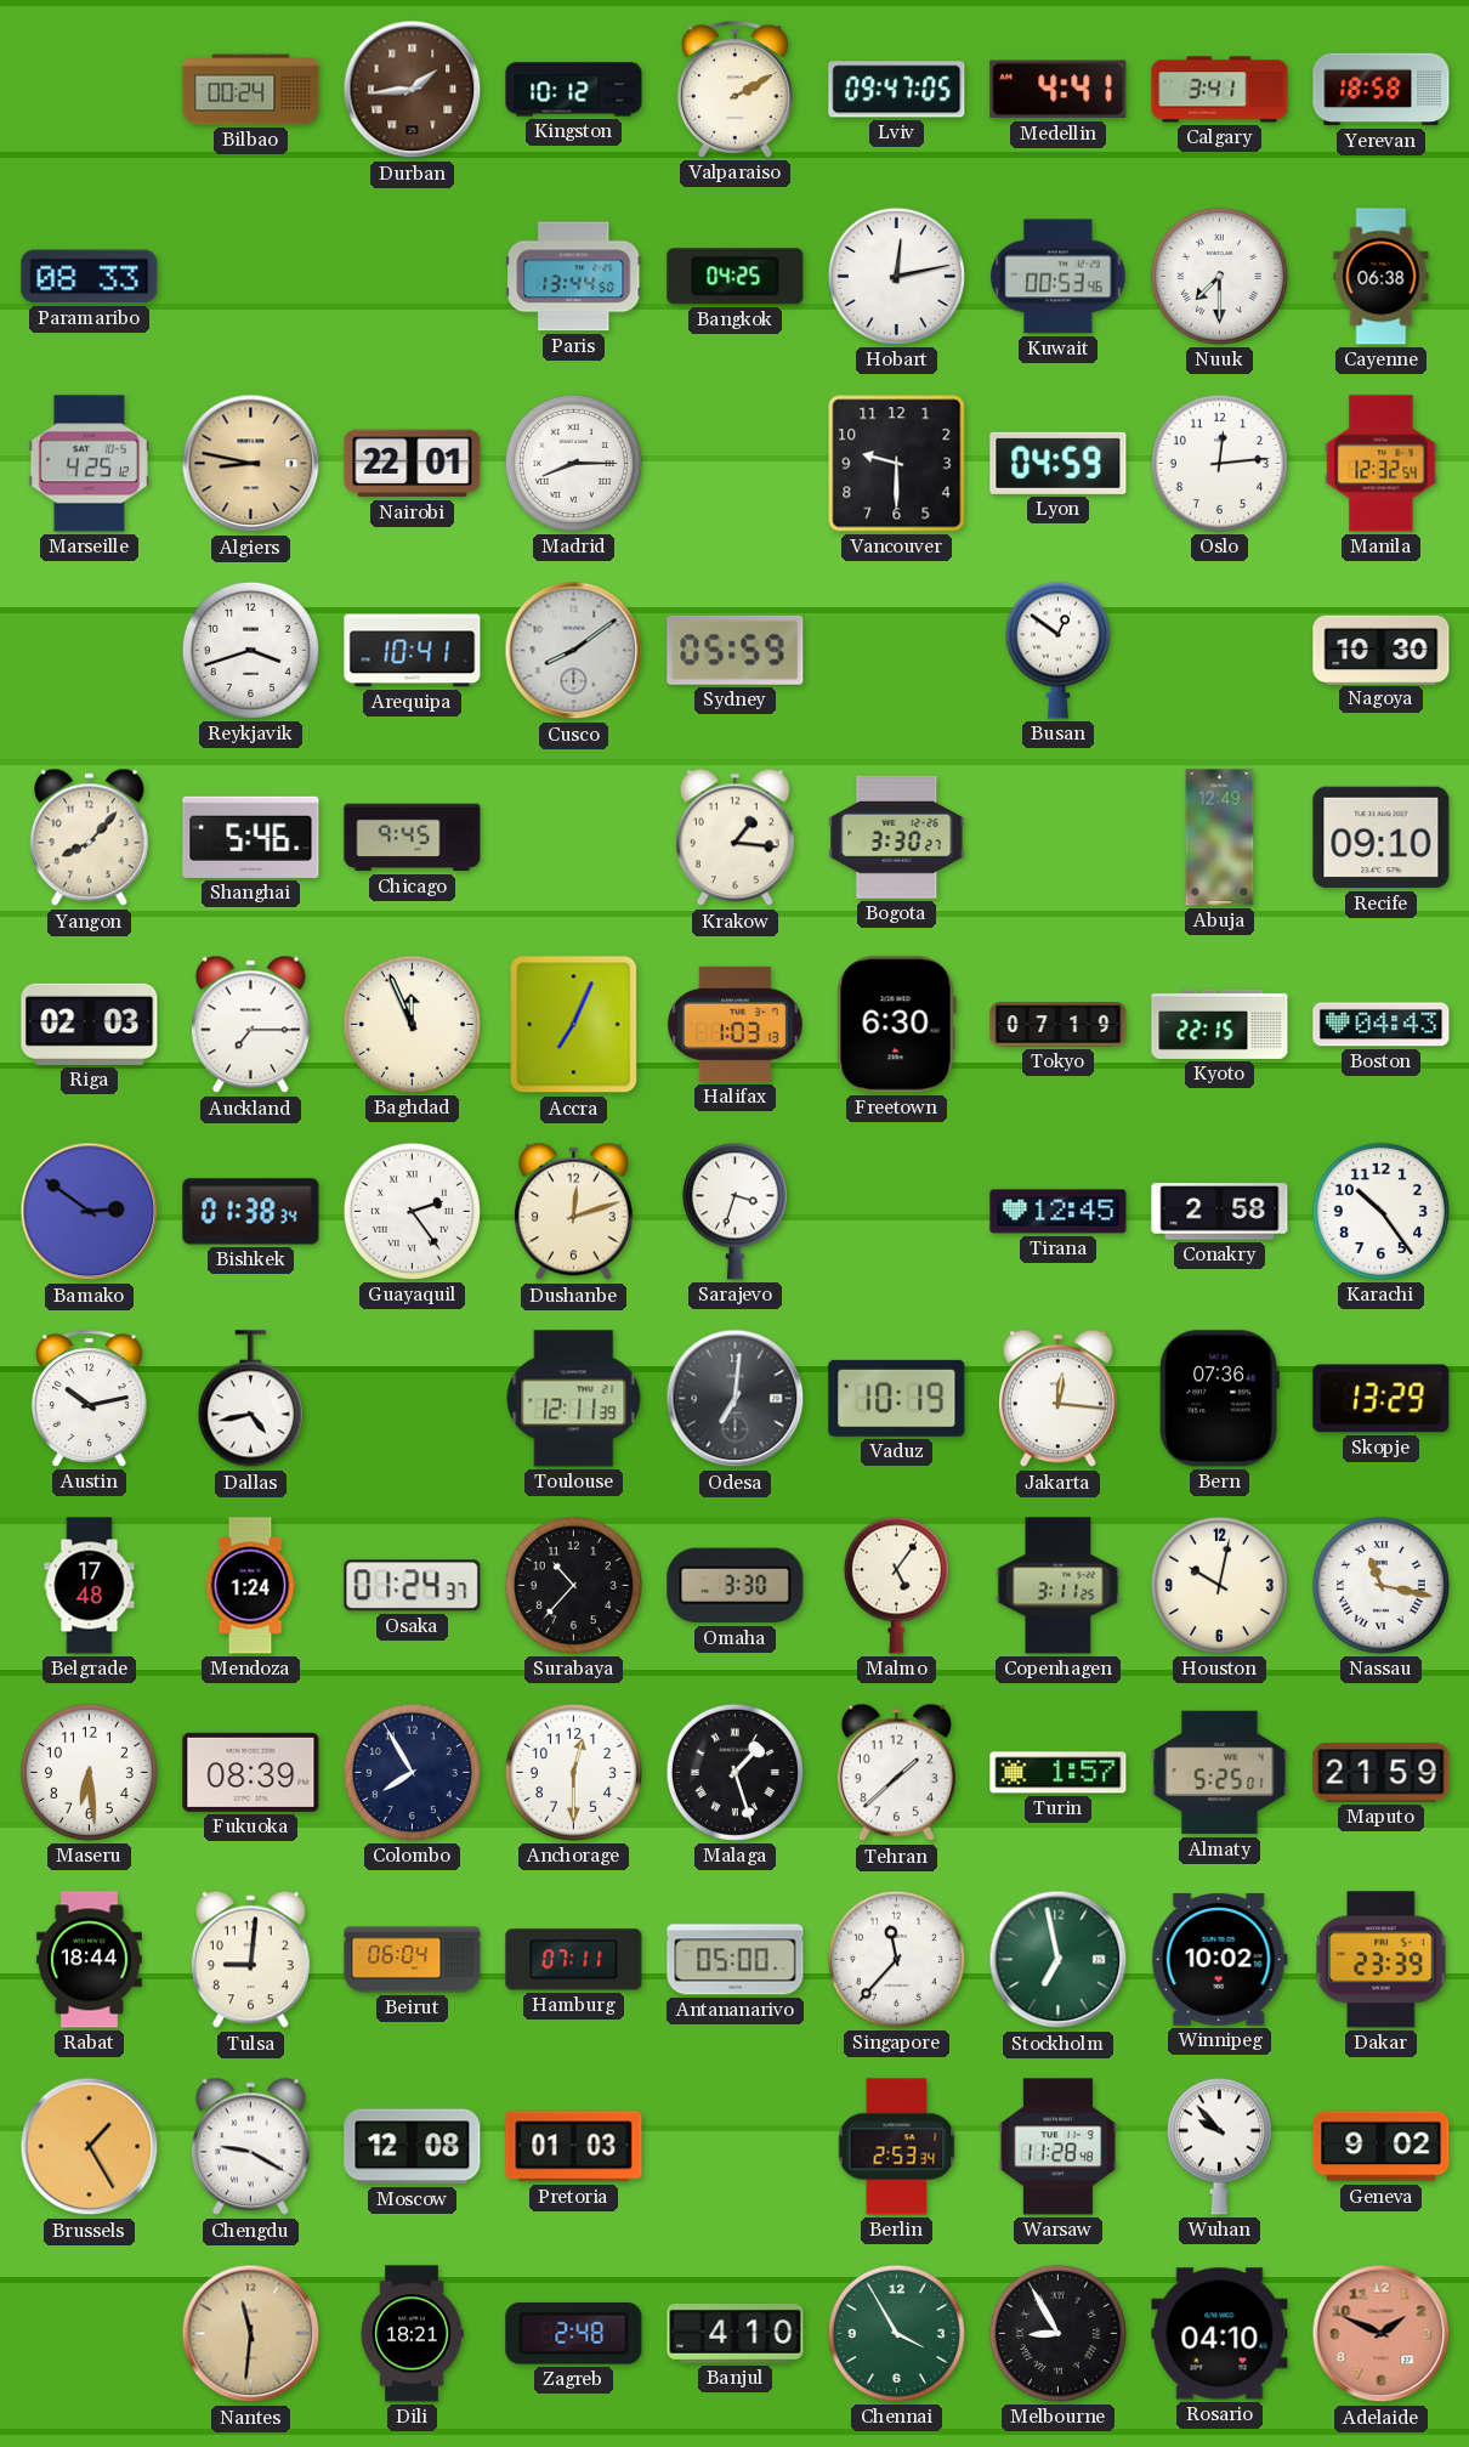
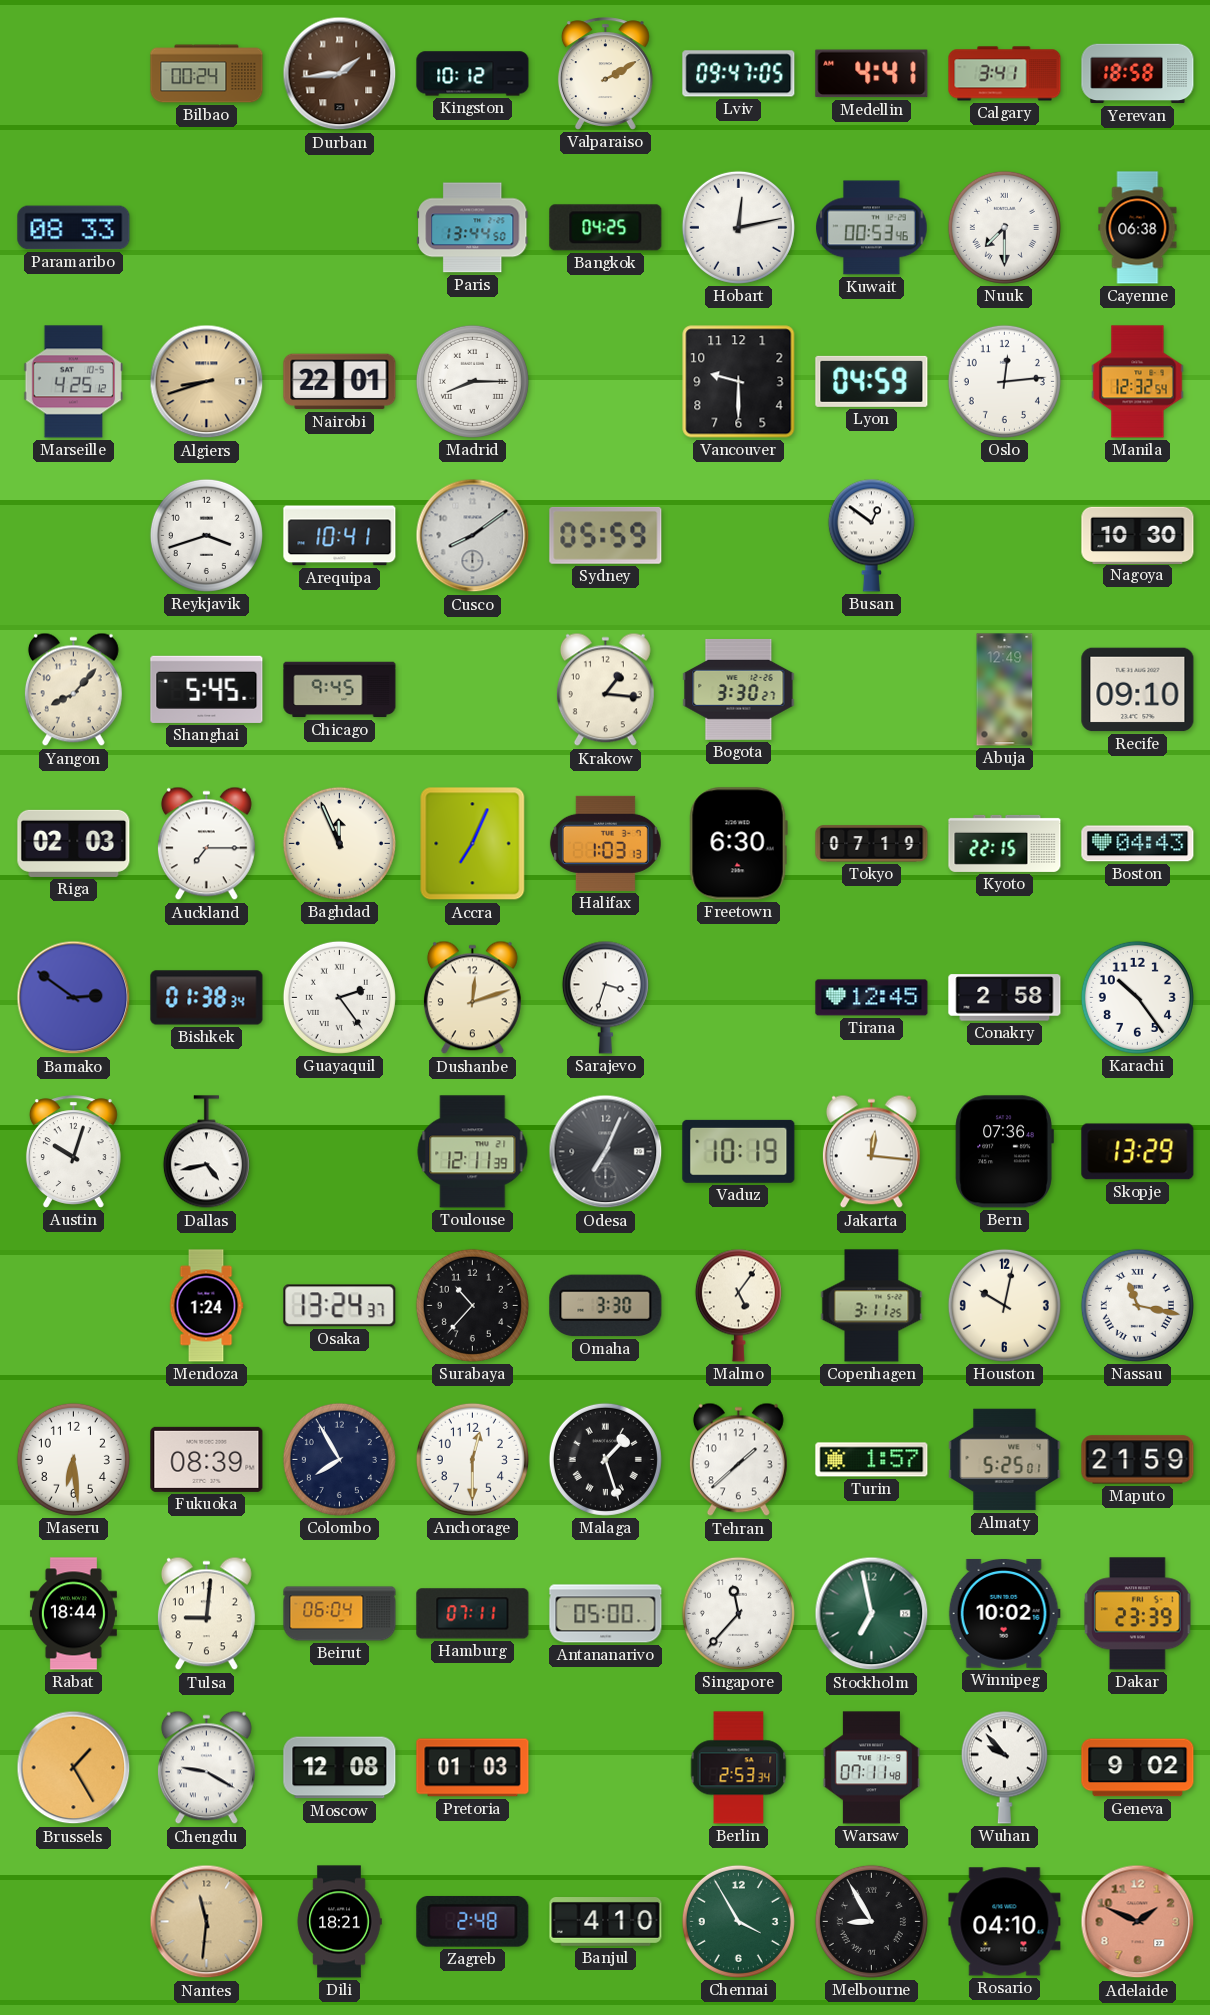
Algiers: 8:47 -> 8:42 (207, 382)
Shanghai: 5:46 -> 5:45 (207, 689)
Austin: 10:13 -> 10:03 (73, 1152)
Odesa: 7:01 -> 7:04 (606, 1152)
Belgrade: 17:48 -> none (90, 1586)
Osaka: 01:24 -> 13:24 (340, 1306)
Warsaw: 11:28 -> 07:11 (871, 1768)
